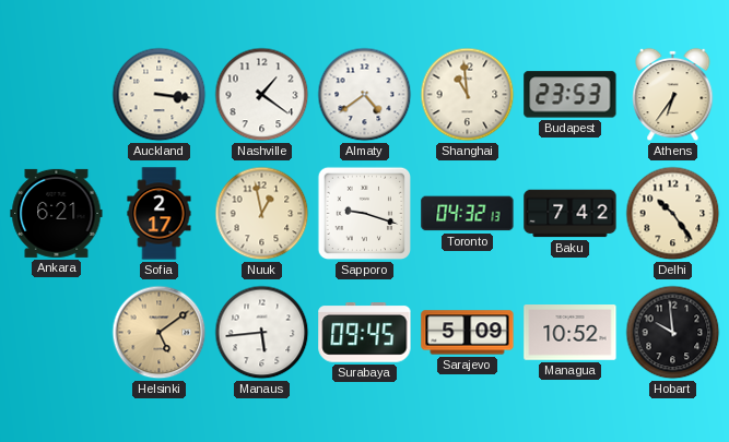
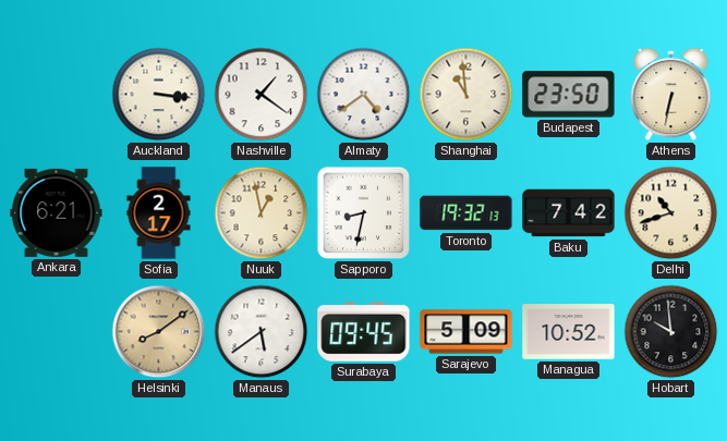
Budapest: 23:53 -> 23:50 (569, 95)
Athens: 6:36 -> 6:32 (671, 95)
Sapporo: 9:18 -> 8:32 (364, 213)
Toronto: 04:32 -> 19:32 (467, 213)
Delhi: 10:24 -> 10:42 (671, 213)
Helsinki: 5:09 -> 8:09 (159, 332)
Manaus: 5:44 -> 5:39 (262, 332)
